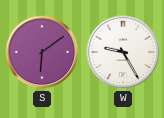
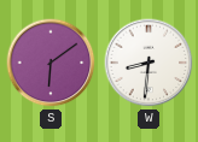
W: 9:25 -> 8:31 (148, 63)
